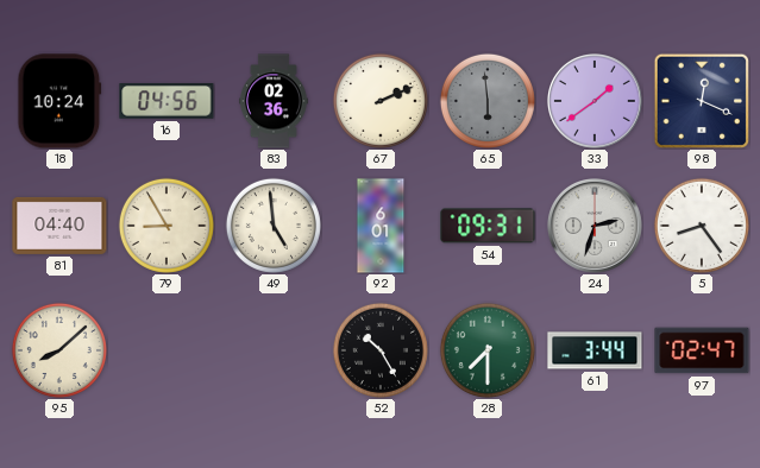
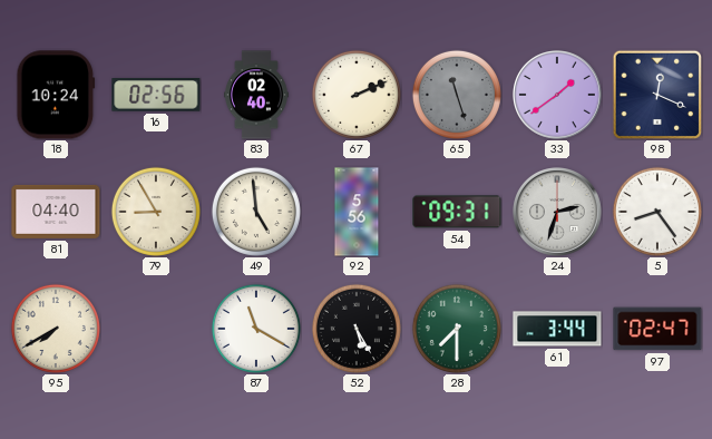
16: 04:56 -> 02:56 (156, 96)
83: 02:36 -> 02:40 (257, 95)
65: 5:59 -> 11:27 (457, 95)
92: 6:01 -> 5:56 (357, 212)
95: 8:08 -> 7:40 (56, 329)
87: none -> 11:20 (256, 329)
52: 10:25 -> 5:25 (357, 329)
